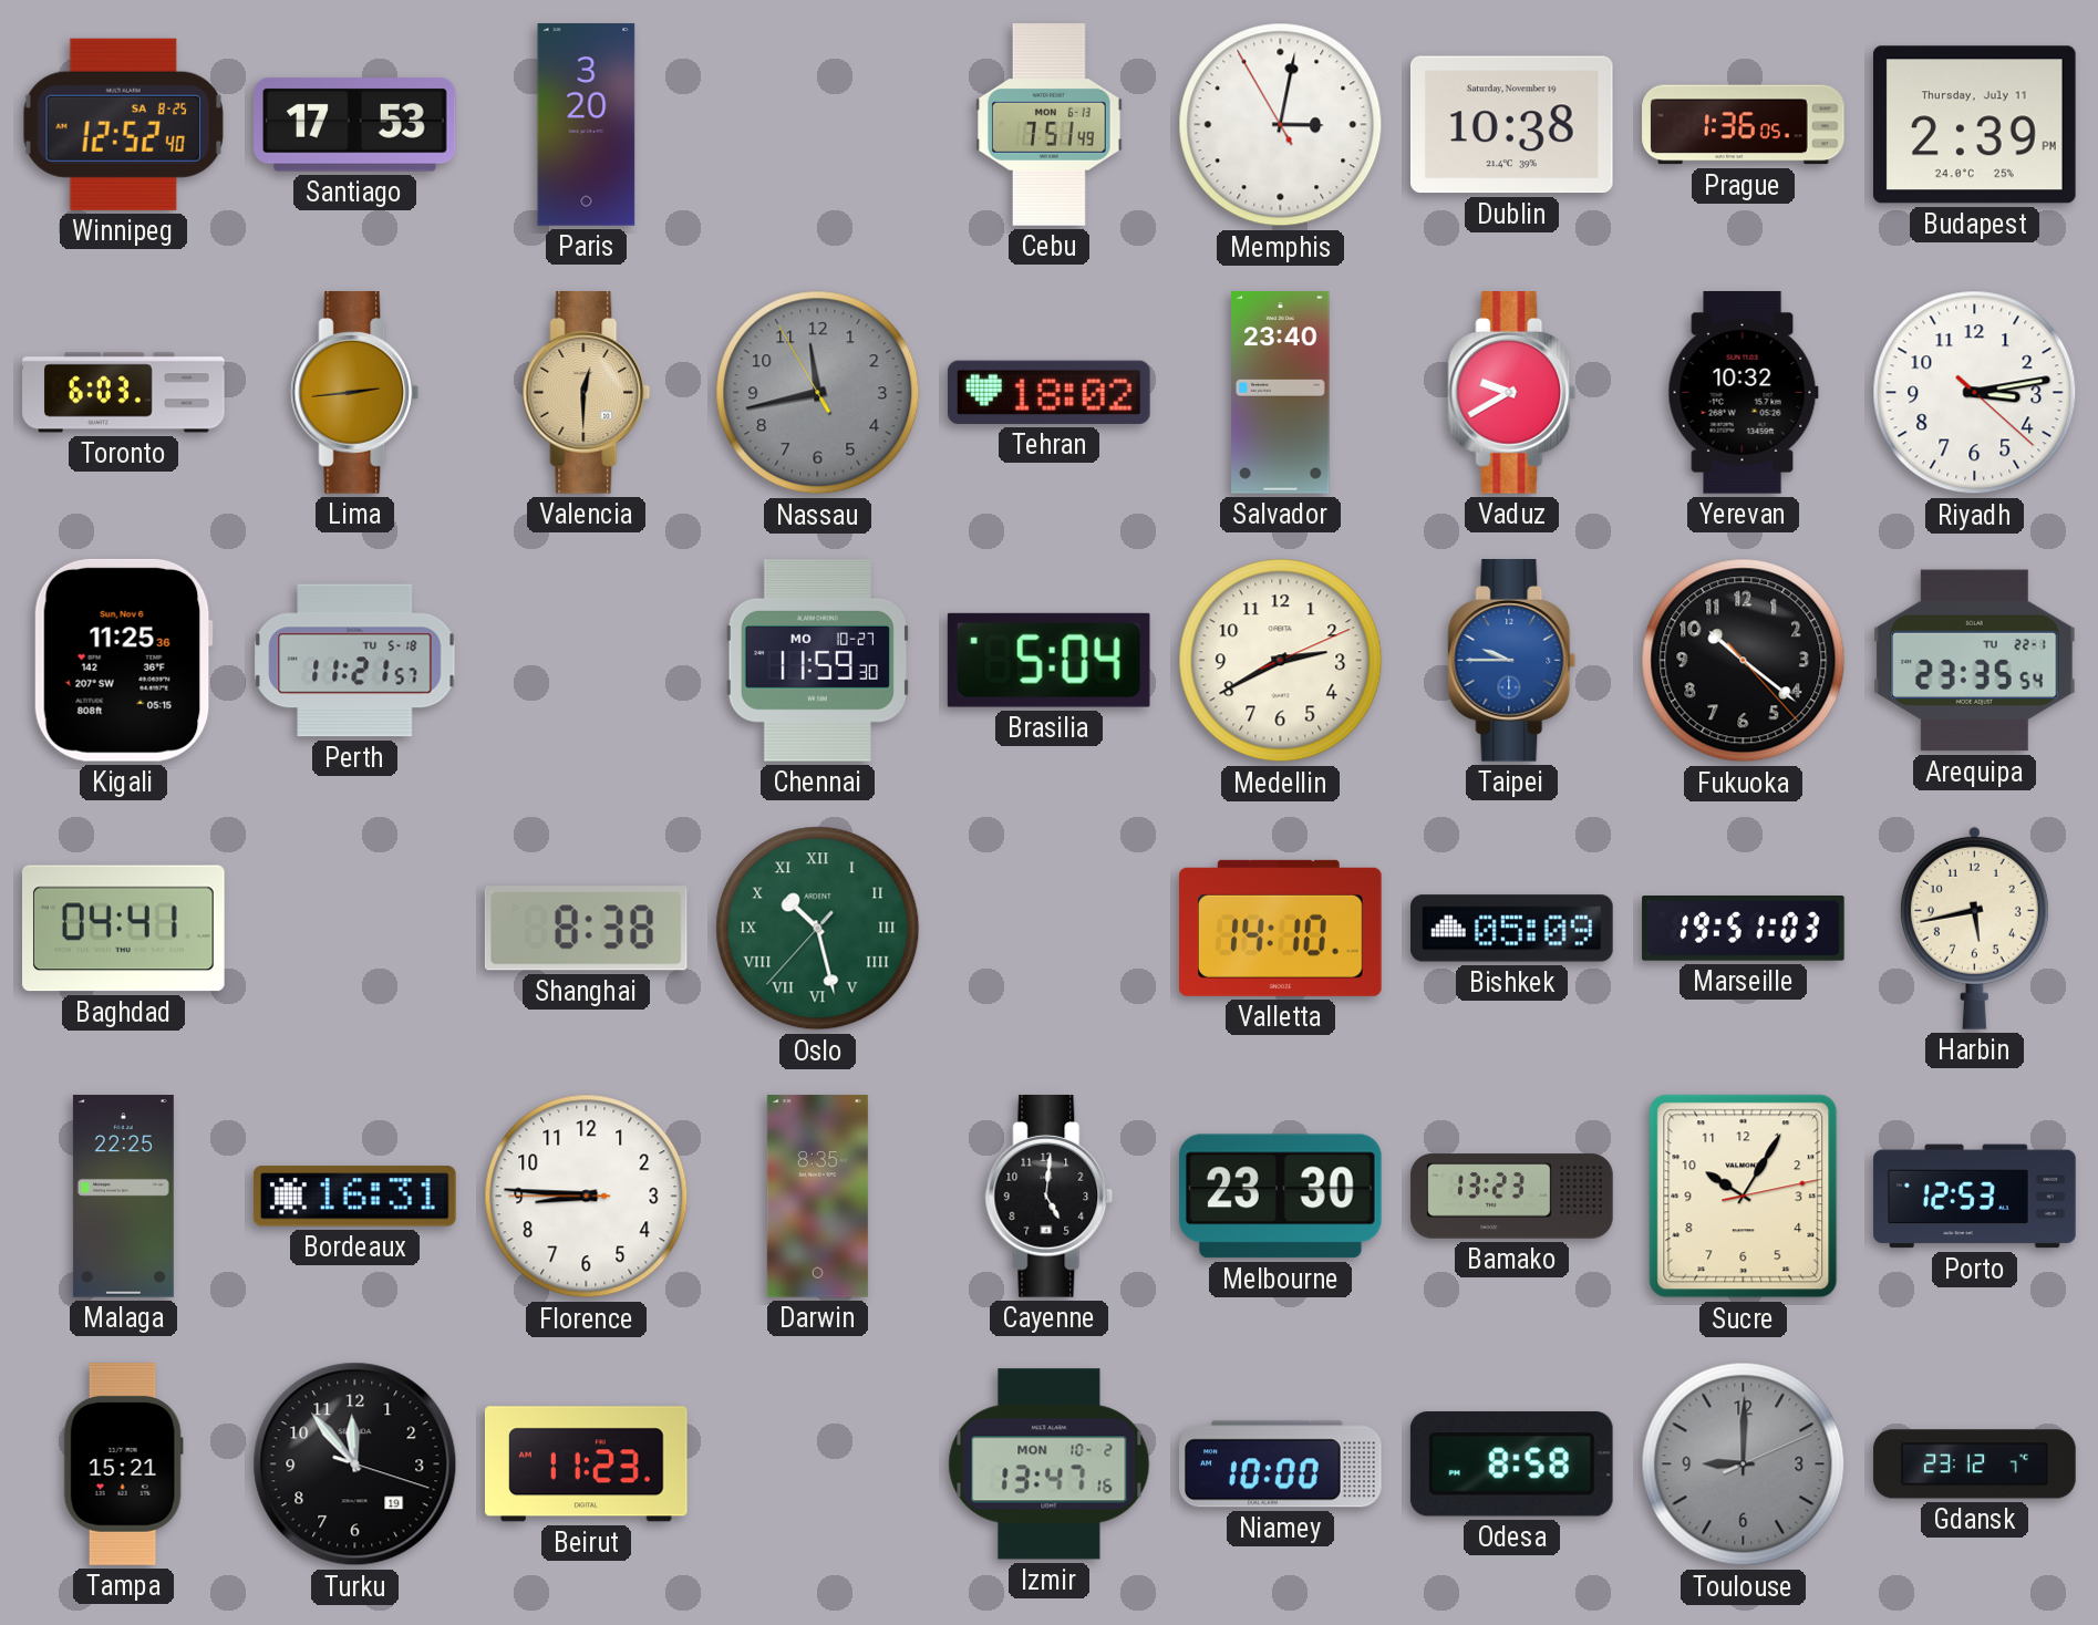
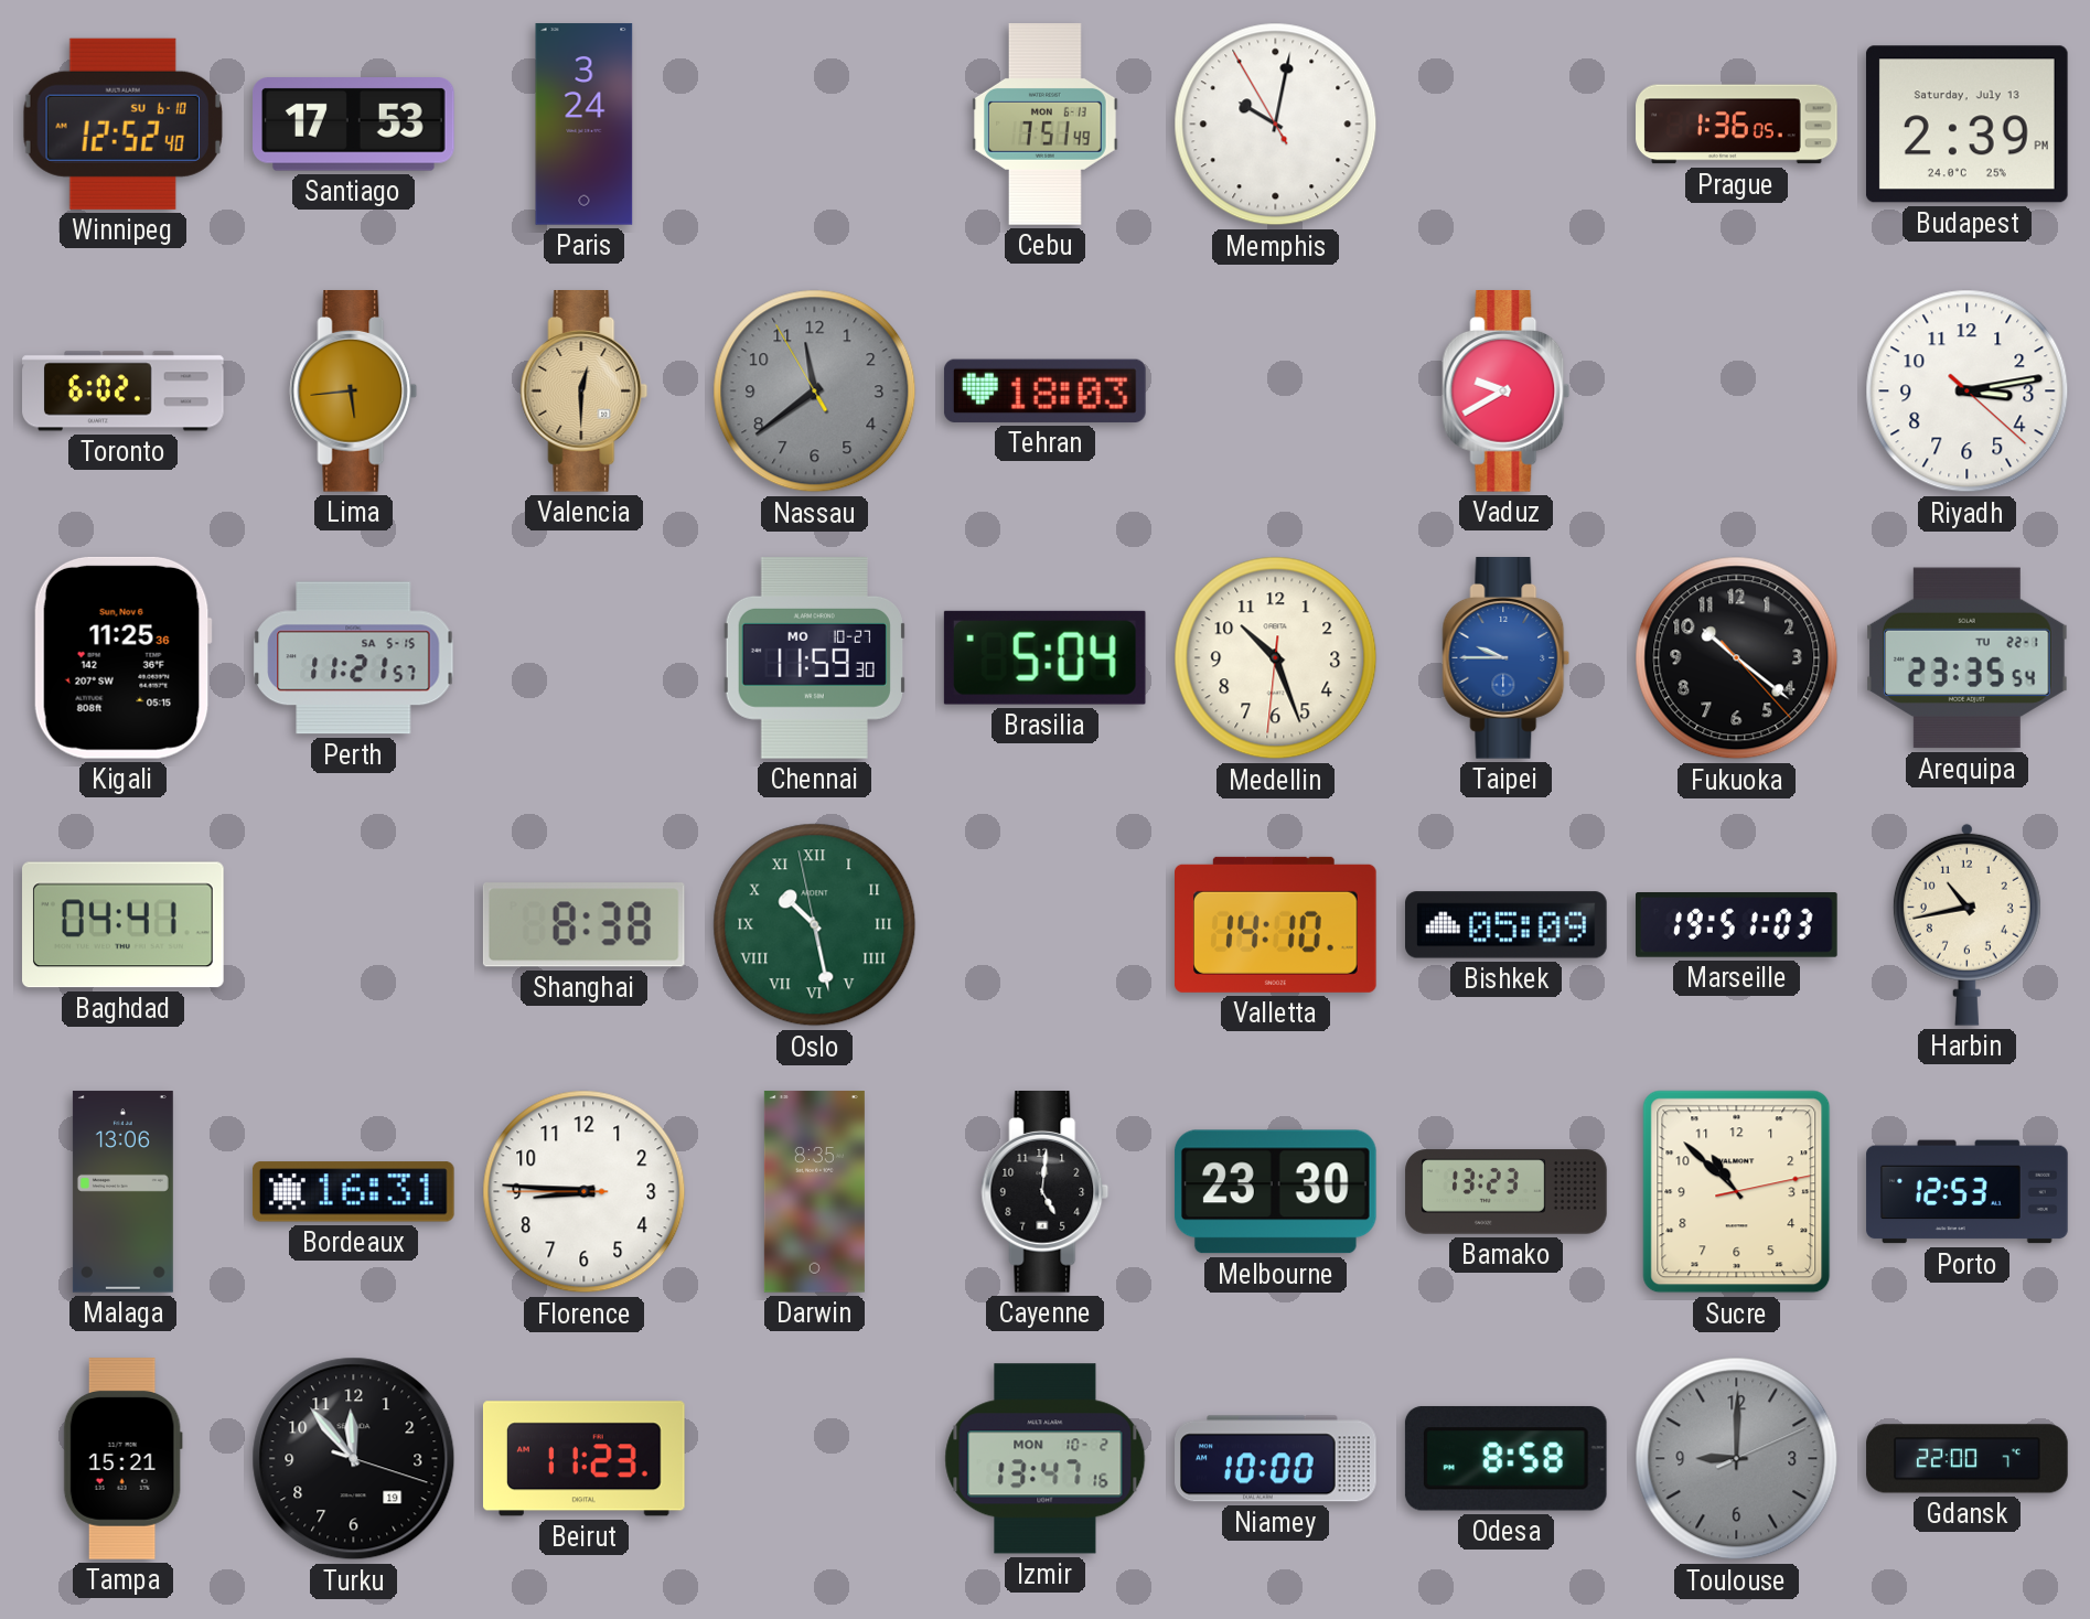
Winnipeg date: SA 8-25 -> SU 6-10 (122, 124)
Paris: 3:20 -> 3:24 (585, 125)
Memphis: 3:01 -> 10:01 (1276, 125)
Dublin: 10:38 -> none (1511, 125)
Budapest date: Thursday, July 11 -> Saturday, July 13 (1966, 125)
Toronto: 6:03 -> 6:02 (124, 392)
Lima: 2:44 -> 5:44 (354, 392)
Nassau: 11:42 -> 11:38 (815, 392)
Tehran: 18:02 -> 18:03 (1046, 390)
Salvador: 23:40 -> none (1281, 393)
Yerevan: 10:32 -> none (1743, 393)
Perth date: TU 5-18 -> SA 5-15 (354, 658)
Medellin: 2:40 -> 10:26 (1276, 658)
Oslo: 10:27:37 -> 10:27:58 (815, 925)
Harbin: 5:43 -> 10:43 (1966, 924)
Malaga: 22:25 -> 13:06 (122, 1192)
Sucre: 10:05 -> 10:52 (1737, 1192)
Gdansk: 23:12 -> 22:00 (1968, 1459)
